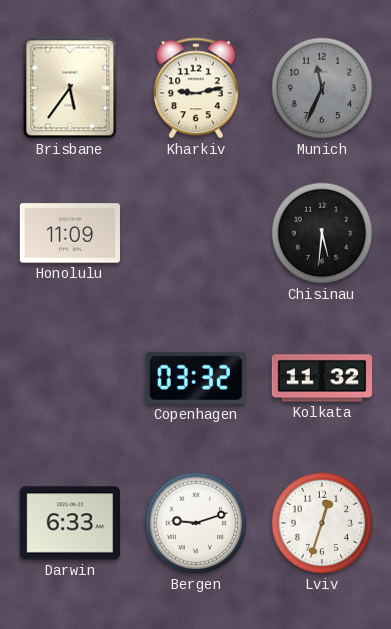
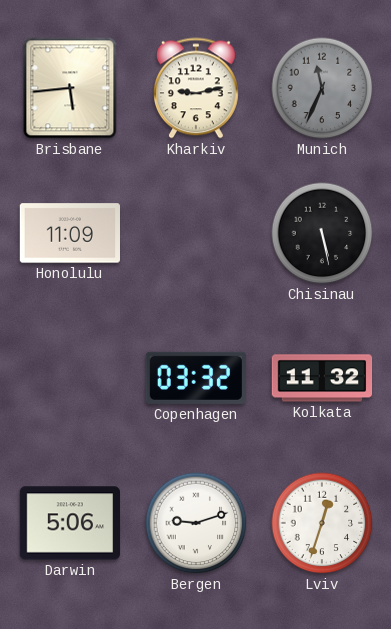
Brisbane: 5:36 -> 5:44 (70, 88)
Chisinau: 5:31 -> 5:28 (322, 233)
Darwin: 6:33 -> 5:06 (69, 523)
